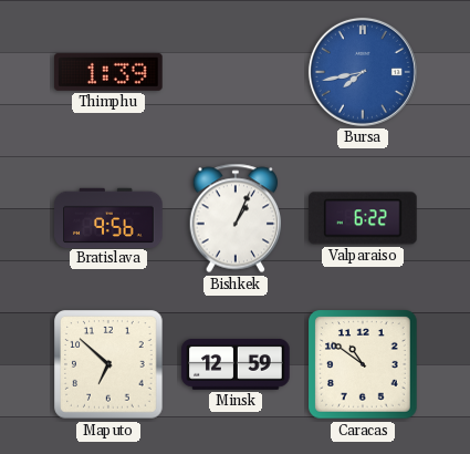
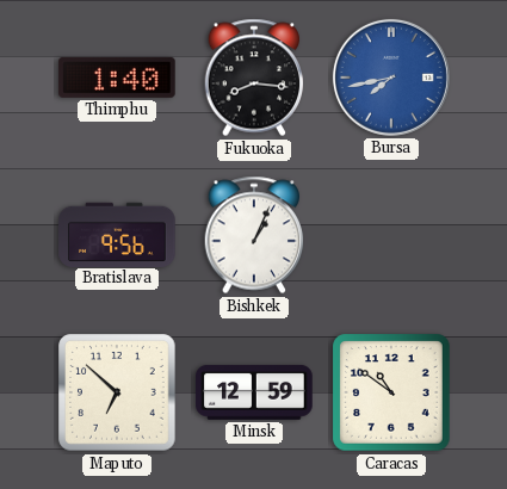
Thimphu: 1:39 -> 1:40 (117, 78)
Fukuoka: none -> 8:16 (254, 78)
Valparaiso: 6:22 -> none (364, 218)
